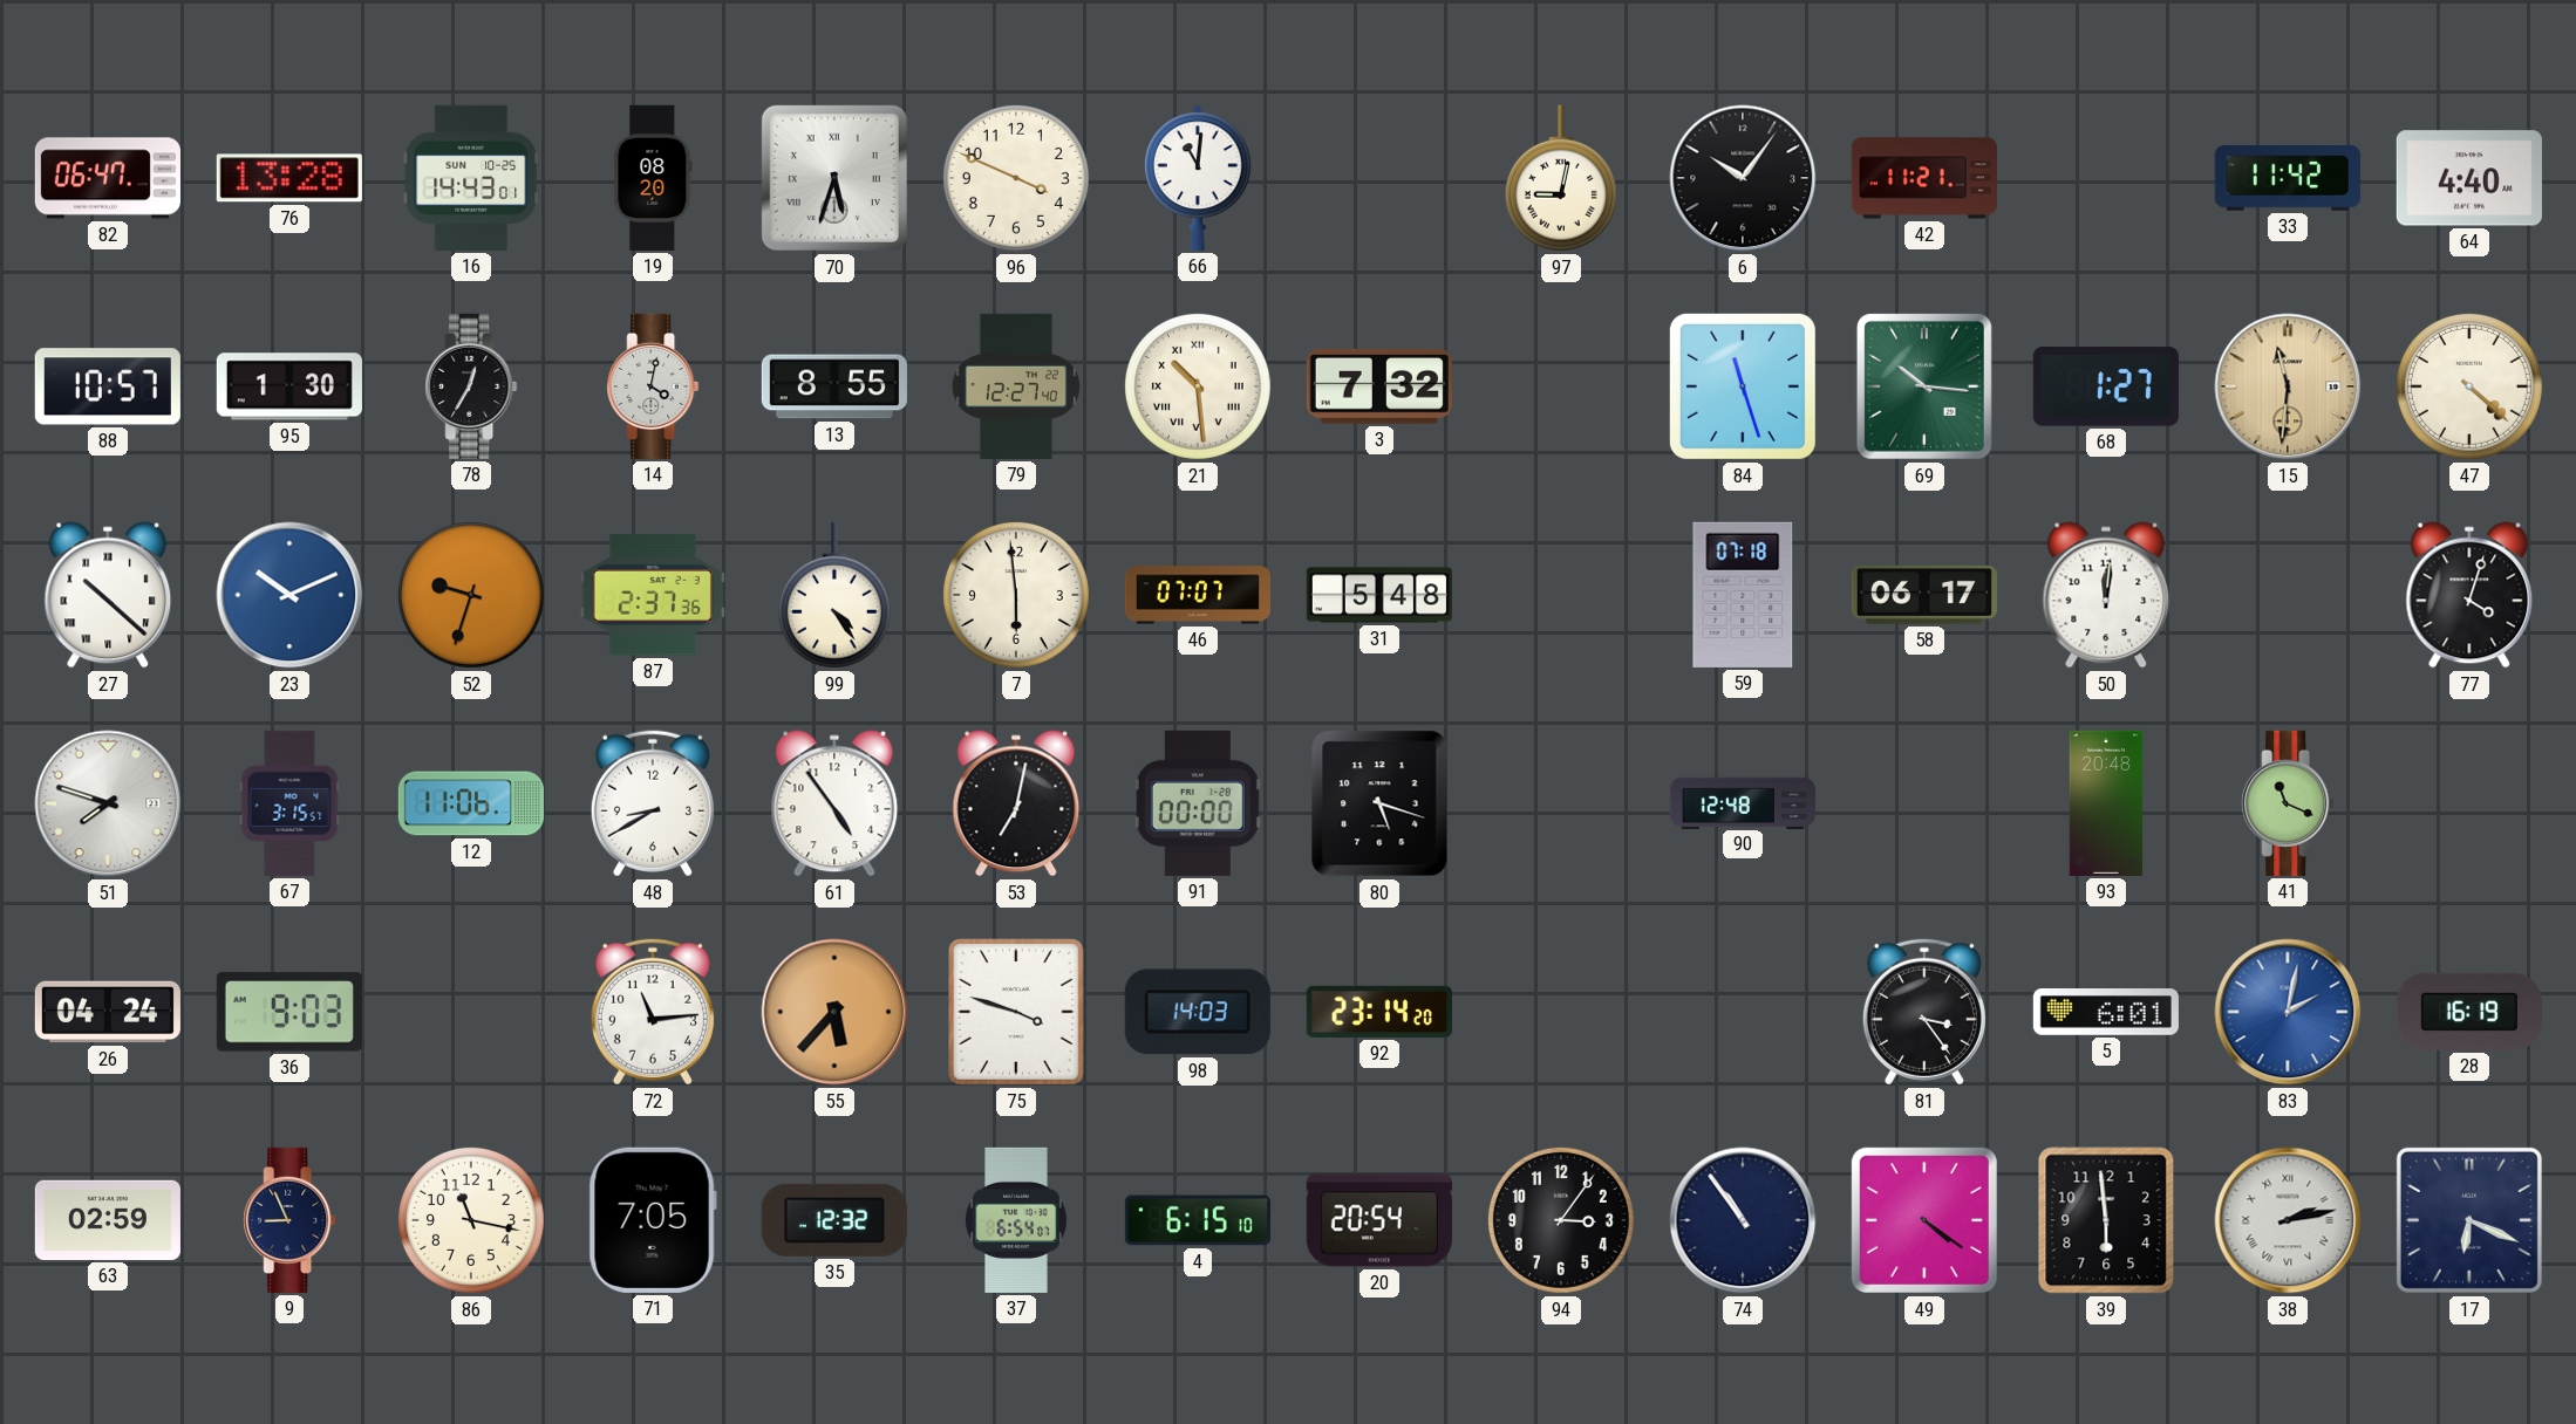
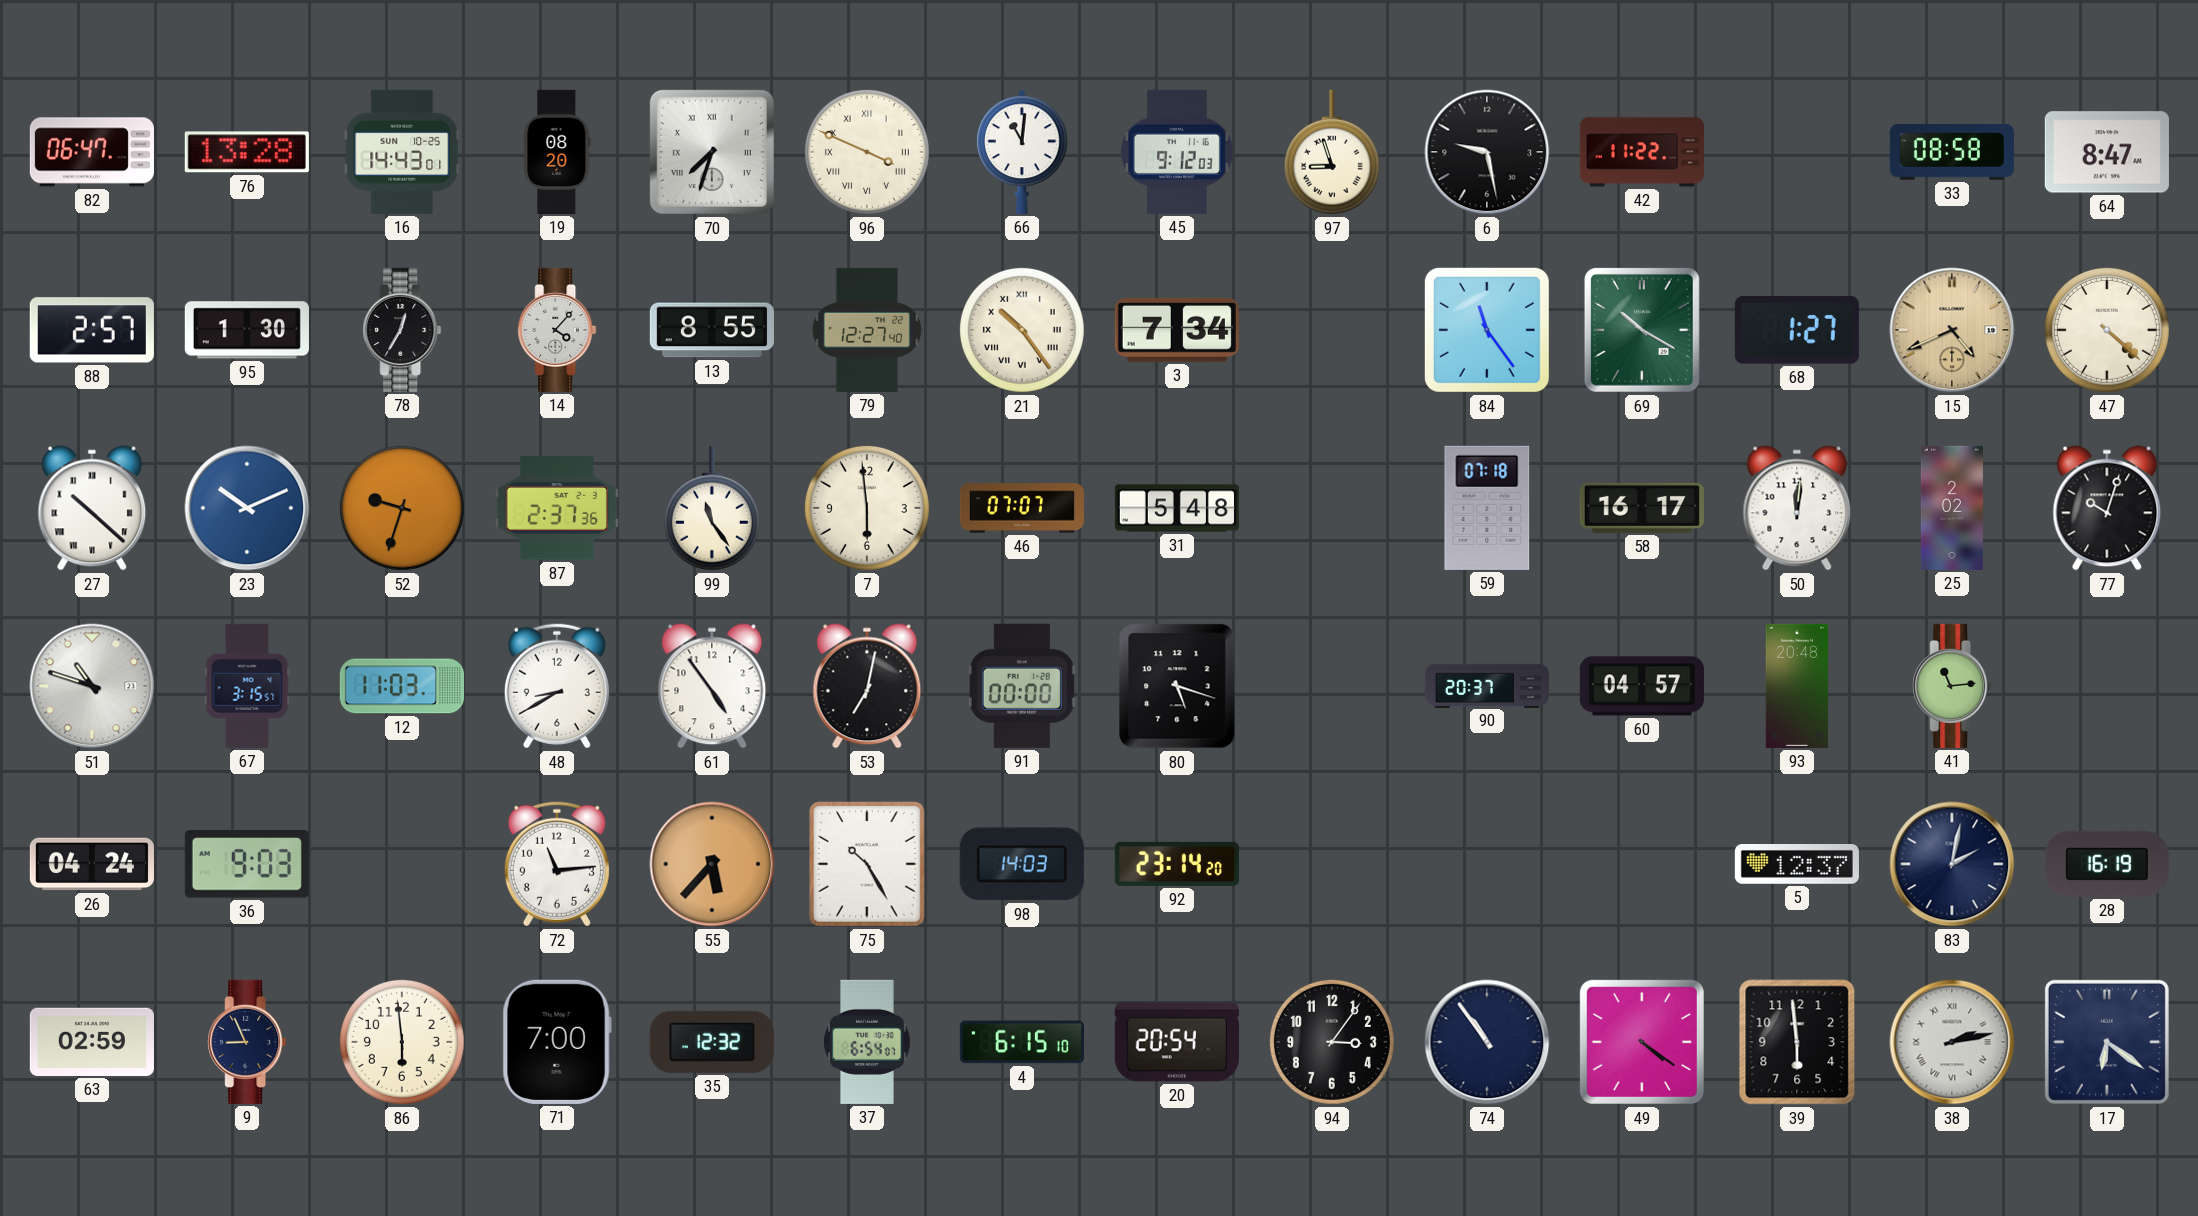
70: 5:33 -> 7:33 (712, 152)
96 numerals: Arabic -> Roman (867, 152)
45: none -> 9:12 (1177, 152)
97: 9:02 -> 8:57 (1332, 152)
6: 10:06 -> 9:28 (1487, 152)
42: 11:21 -> 11:22 (1642, 152)
33: 11:42 -> 08:58 (1952, 153)
64: 4:40 -> 8:47 (2107, 152)
88: 10:57 -> 2:57 (92, 330)
14: 4:02 -> 4:07 (557, 330)
21: 10:29 -> 10:24 (1022, 330)
3: 7:32 -> 7:34 (1177, 330)
84: 11:27 -> 11:24 (1487, 330)
69: 10:16 -> 10:20 (1642, 330)
15: 11:31 -> 4:41 (1952, 330)
99: 4:24 -> 11:24 (712, 508)
58: 06:17 -> 16:17 (1642, 508)
25: none -> 2:02 (1952, 508)
77: 4:03 -> 10:03 (2107, 508)
51: 7:48 -> 10:48 (92, 686)
12: 11:06 -> 11:03 (402, 686)
90: 12:48 -> 20:37 (1487, 685)
60: none -> 04:57 (1642, 686)
41: 11:19 -> 11:14 (1952, 686)
75: 3:48 -> 10:25 (867, 864)
81: 3:24 -> none (1924, 1012)
5: 6:01 -> 12:37 (1797, 865)
83 dial: blue -> navy (1952, 864)
86: 11:17 -> 5:59 (402, 1042)
71: 7:05 -> 7:00 (557, 1042)
17: 6:19 -> 6:21 (2107, 1042)
